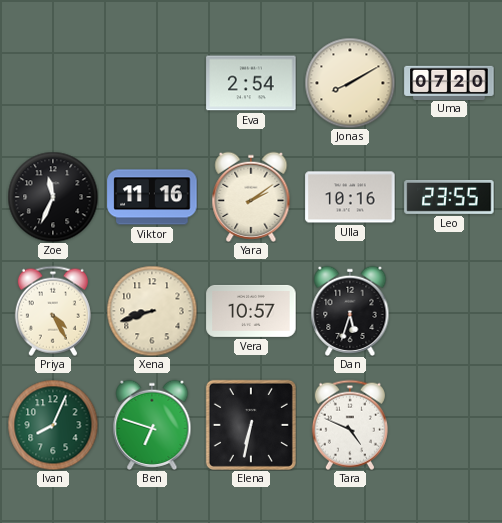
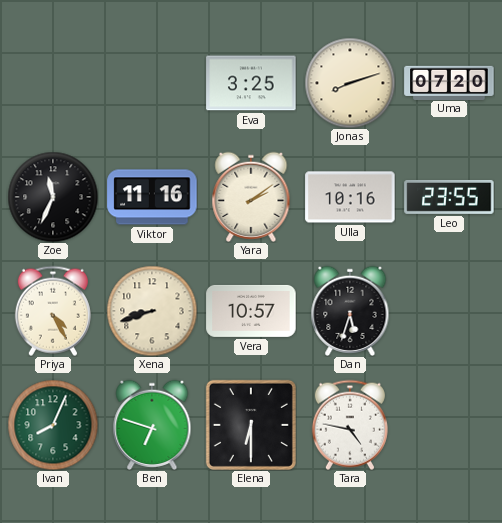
Eva: 2:54 -> 3:25 (251, 83)
Jonas: 8:10 -> 8:12 (350, 83)
Elena: 6:32 -> 6:30 (251, 425)
Tara: 4:49 -> 4:47 (350, 425)
